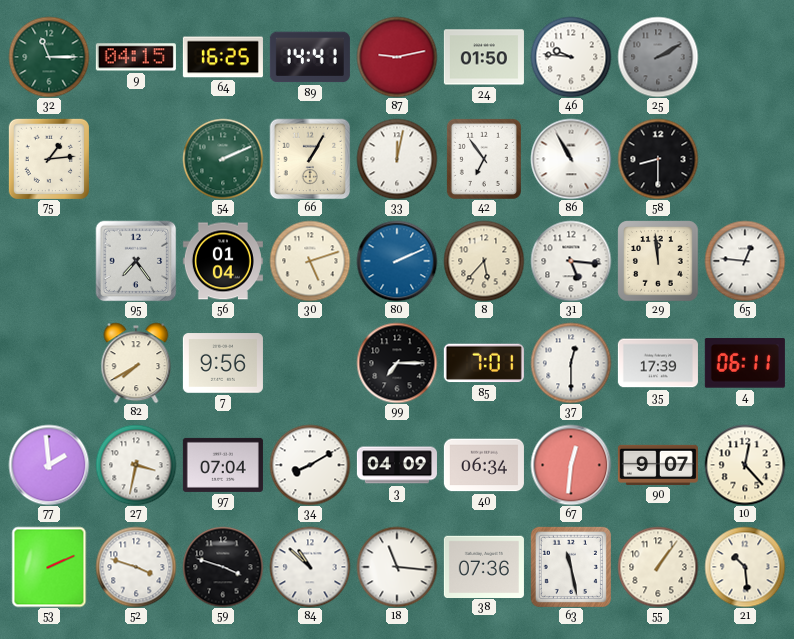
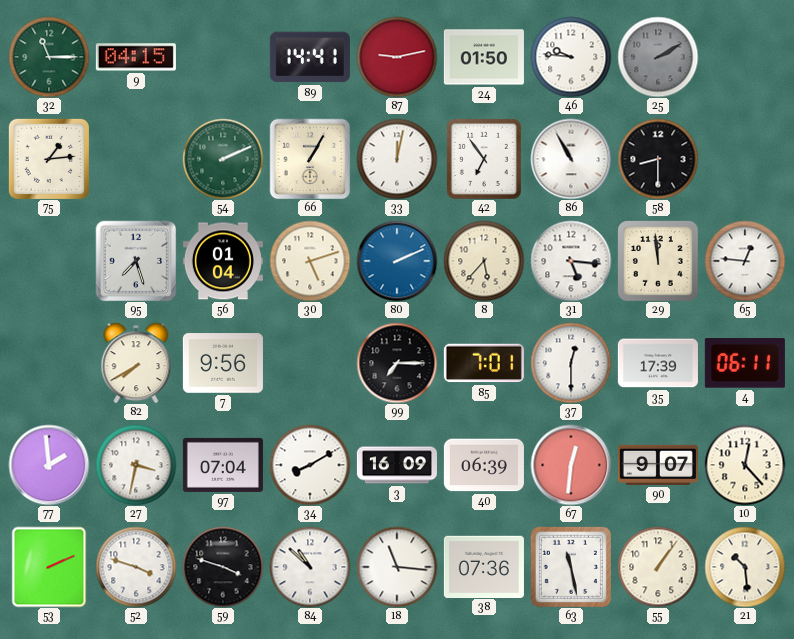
64: 16:25 -> none (223, 57)
95: 7:24 -> 7:27 (136, 261)
3: 04:09 -> 16:09 (397, 465)
40: 06:34 -> 06:39 (484, 465)
